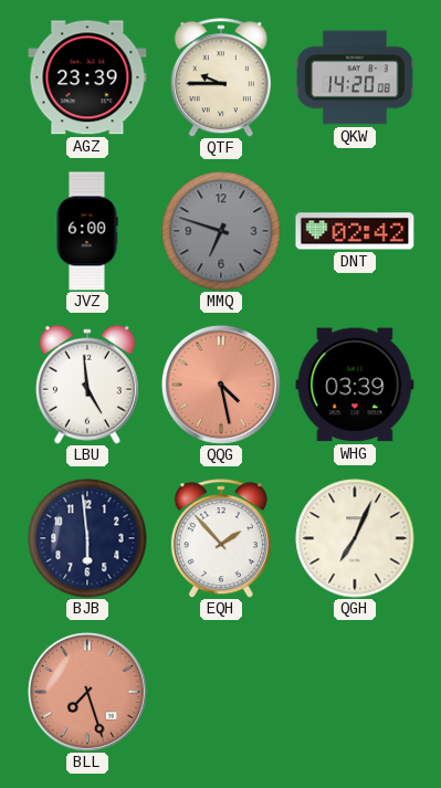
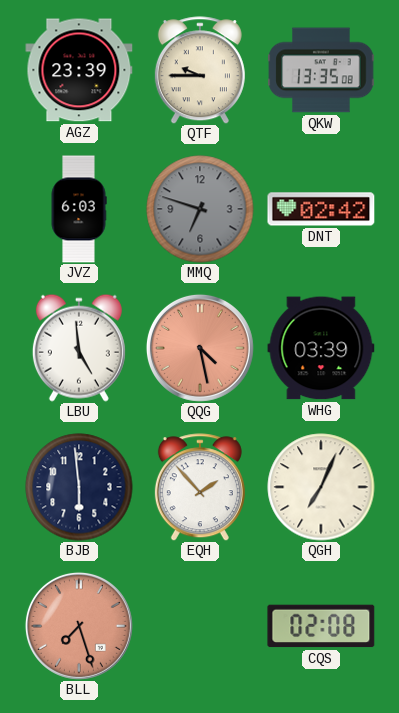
QKW: 14:20 -> 13:35 (321, 70)
JVZ: 6:00 -> 6:03 (79, 209)
CQS: none -> 02:08 (321, 626)
